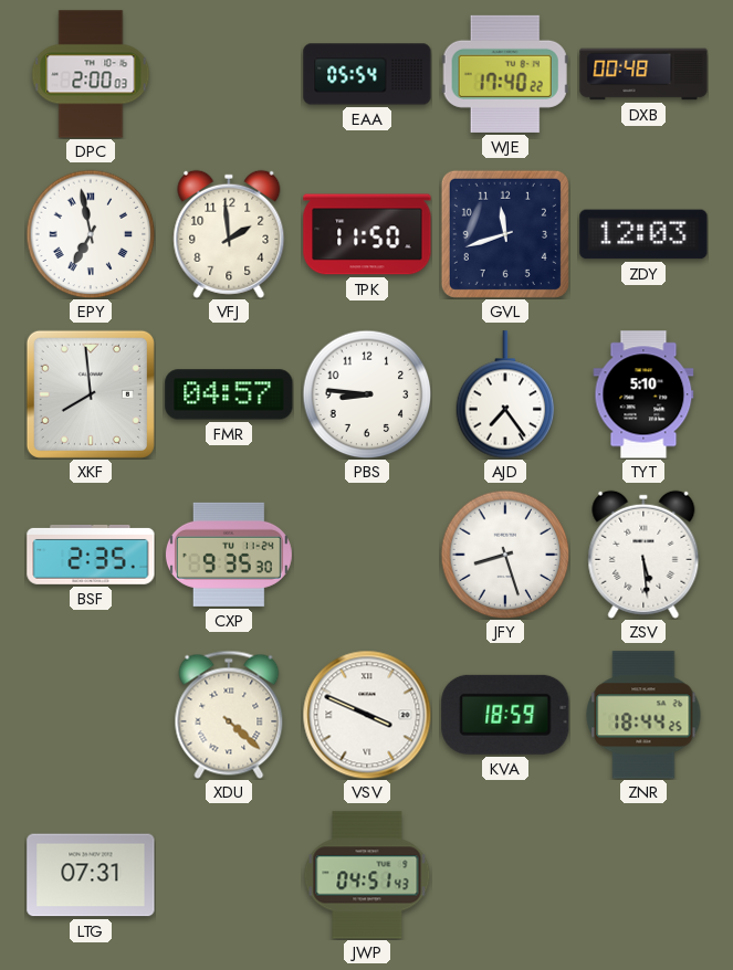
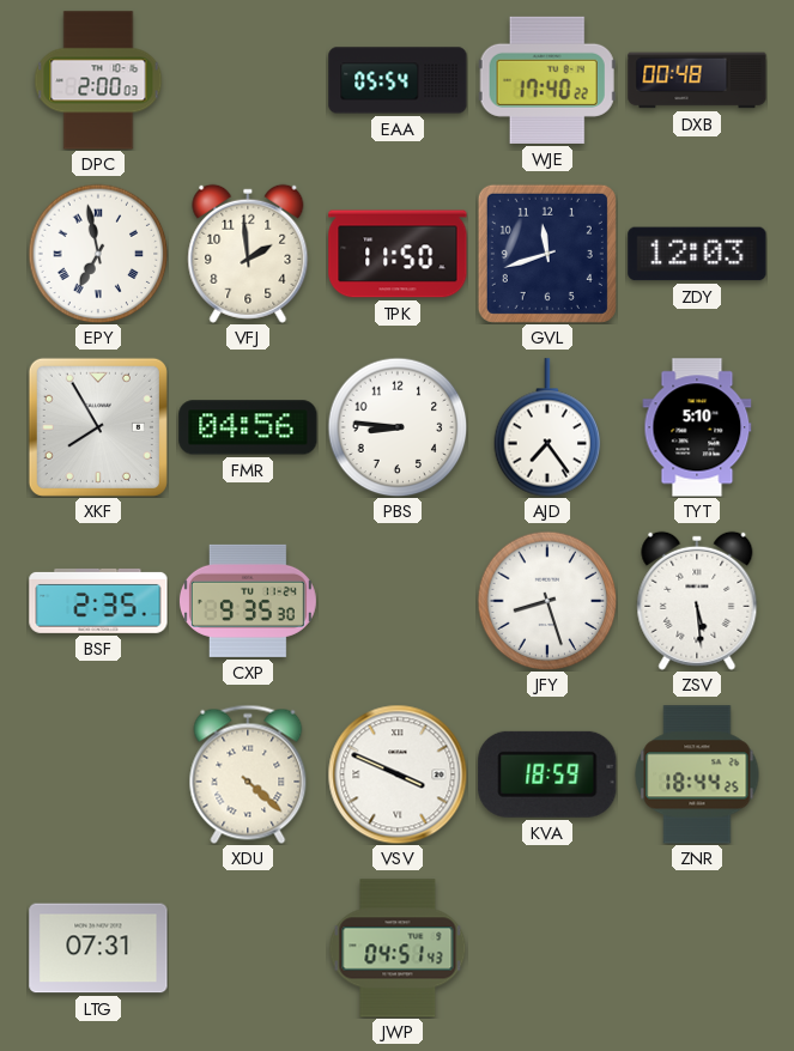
XKF: 7:59 -> 7:55 (98, 427)
FMR: 04:57 -> 04:56 (248, 427)
